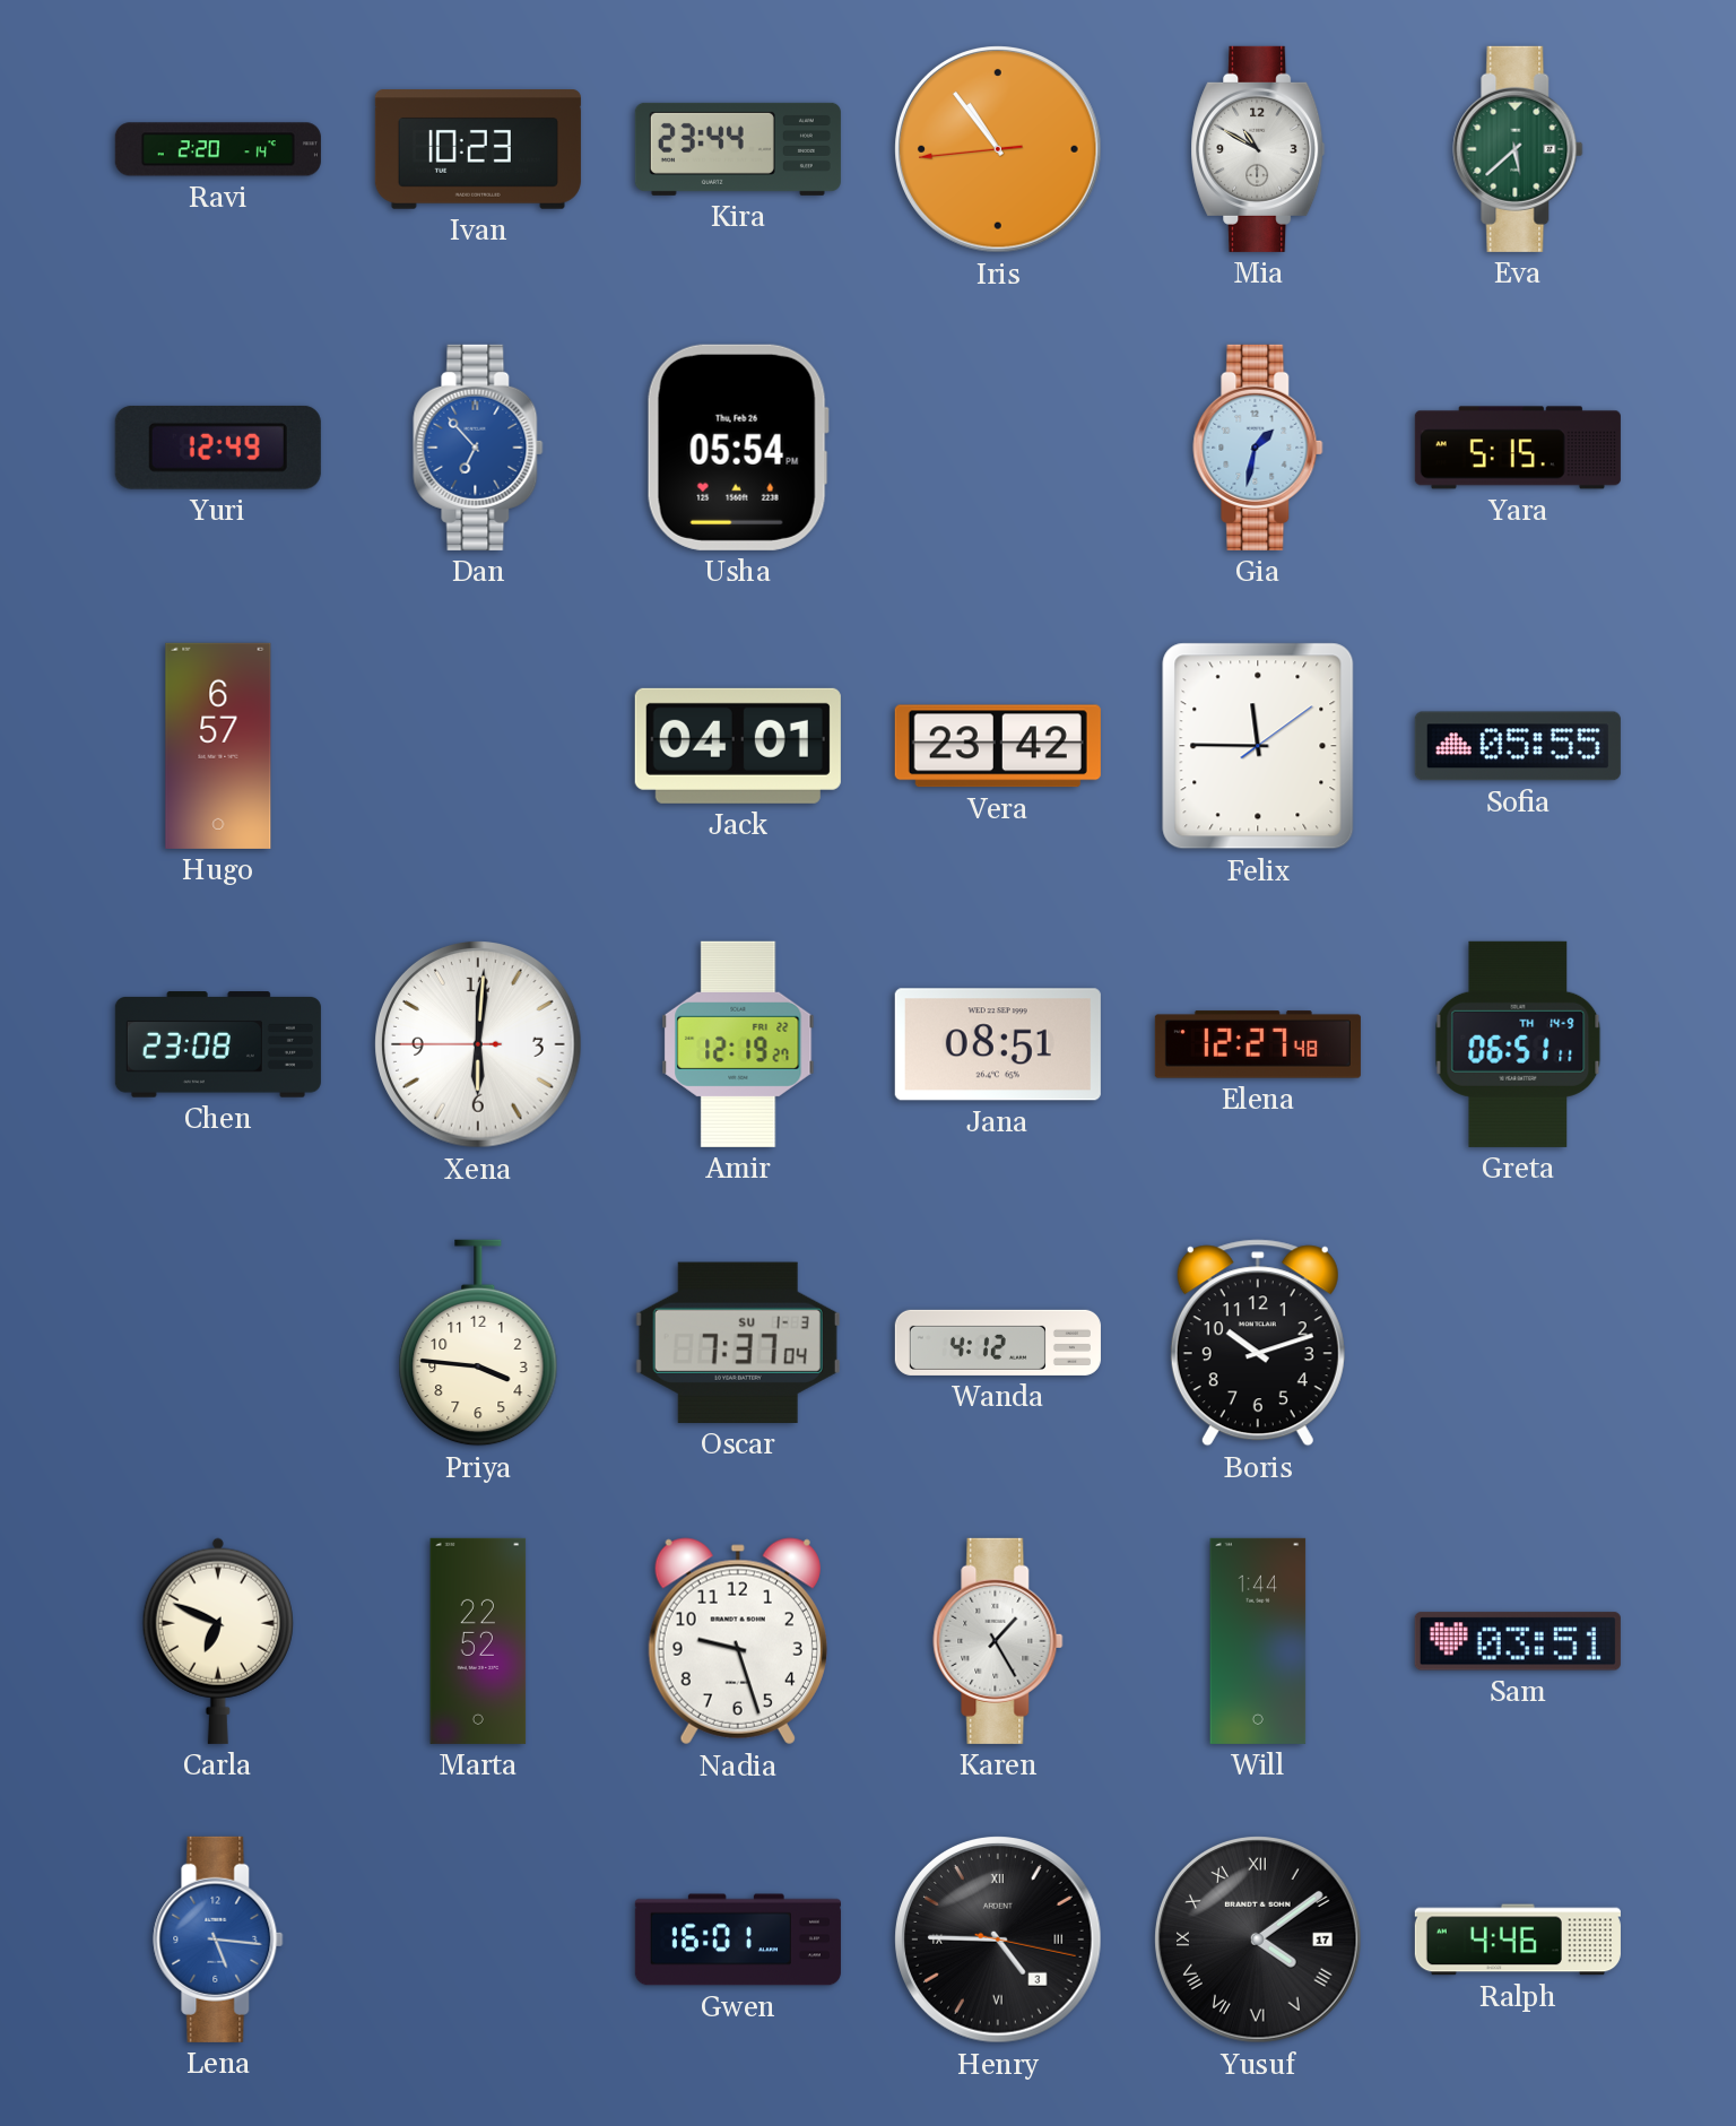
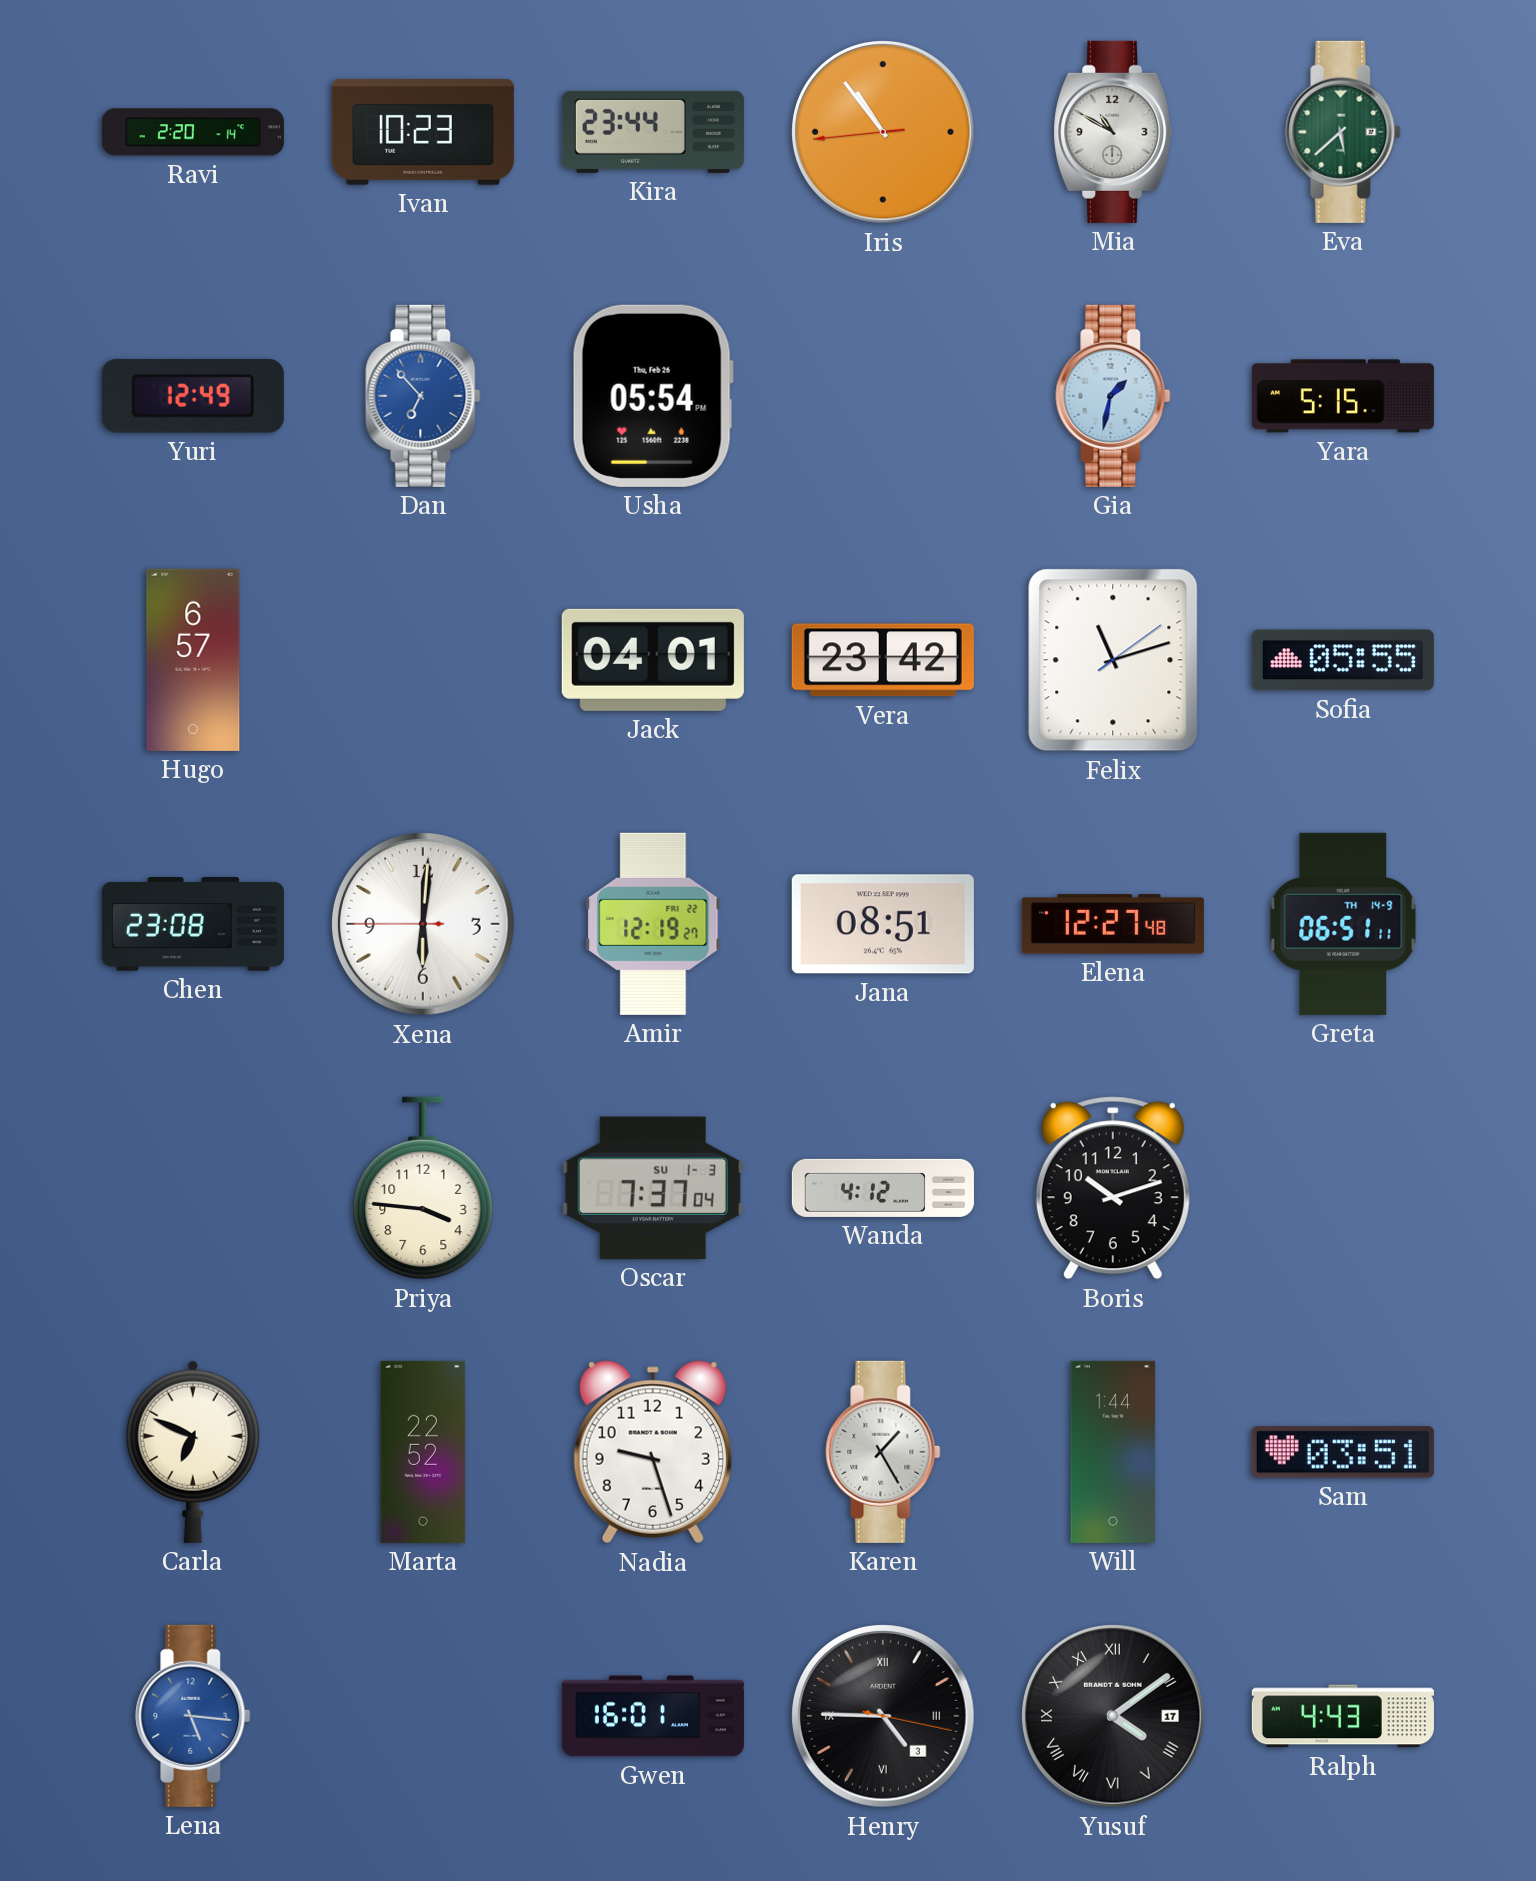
Felix: 11:45 -> 11:12 (1113, 660)
Ralph: 4:46 -> 4:43 (1343, 1716)
